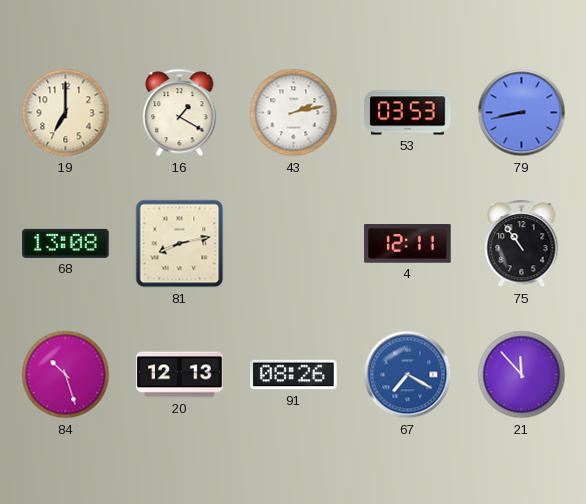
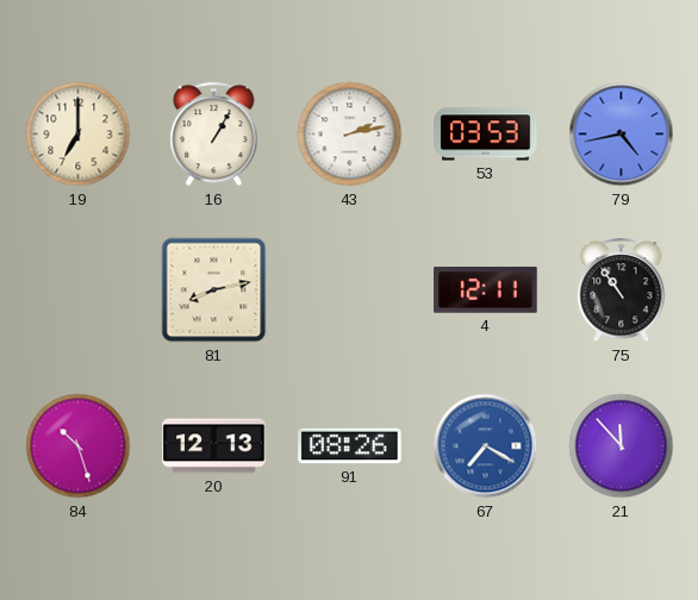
16: 1:20 -> 1:05 (214, 135)
79: 8:43 -> 4:43 (622, 135)
68: 13:08 -> none (66, 243)
